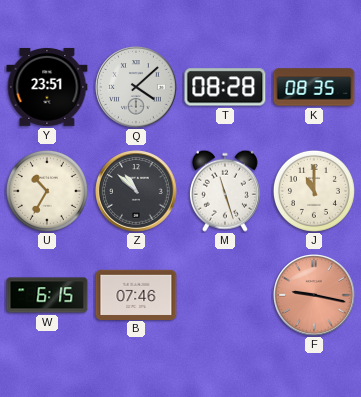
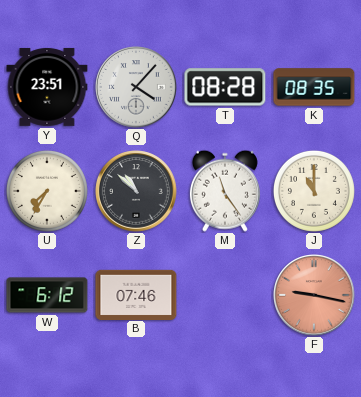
Q: 4:08 -> 4:07 (136, 87)
U: 10:35 -> 7:35 (47, 191)
M: 11:27 -> 11:24 (225, 191)
W: 6:15 -> 6:12 (47, 295)
